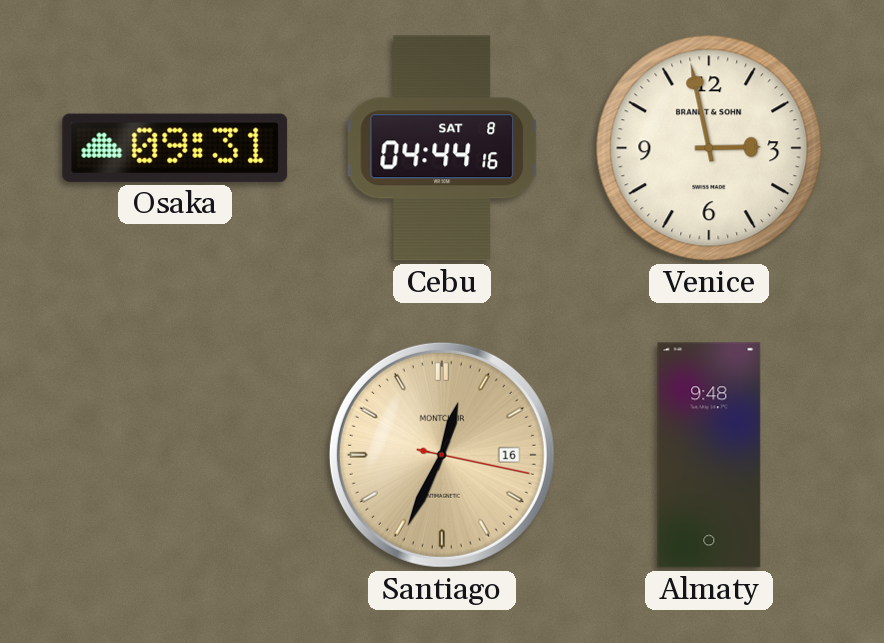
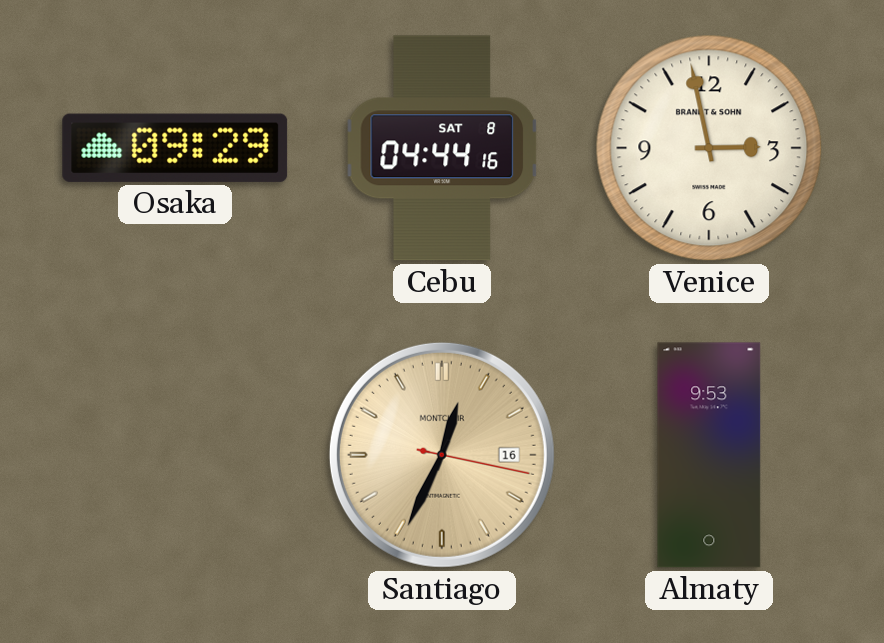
Osaka: 09:31 -> 09:29 (175, 148)
Almaty: 9:48 -> 9:53 (709, 455)
